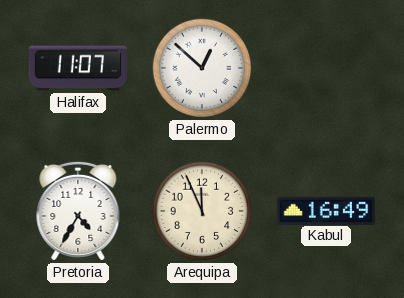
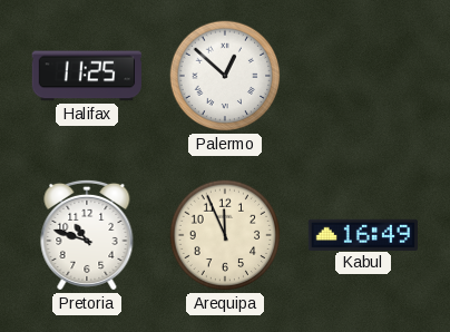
Halifax: 11:07 -> 11:25 (86, 76)
Pretoria: 4:35 -> 10:48 (87, 235)
